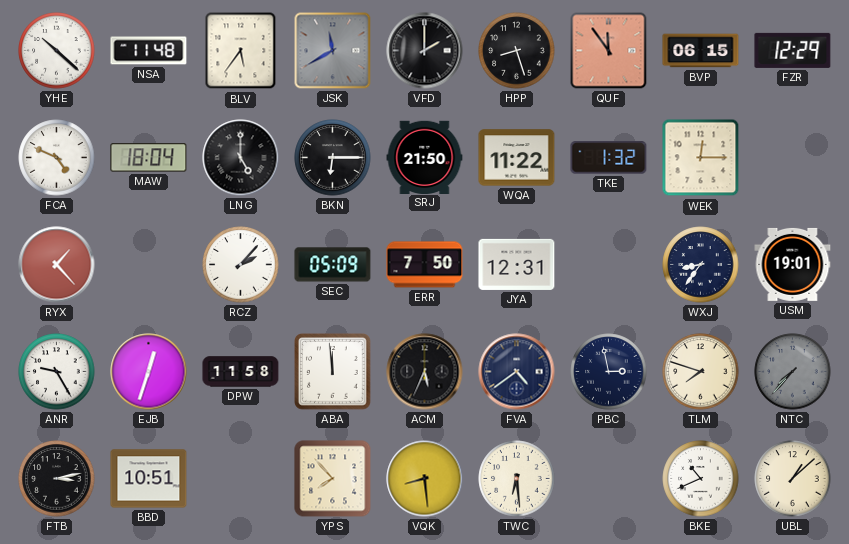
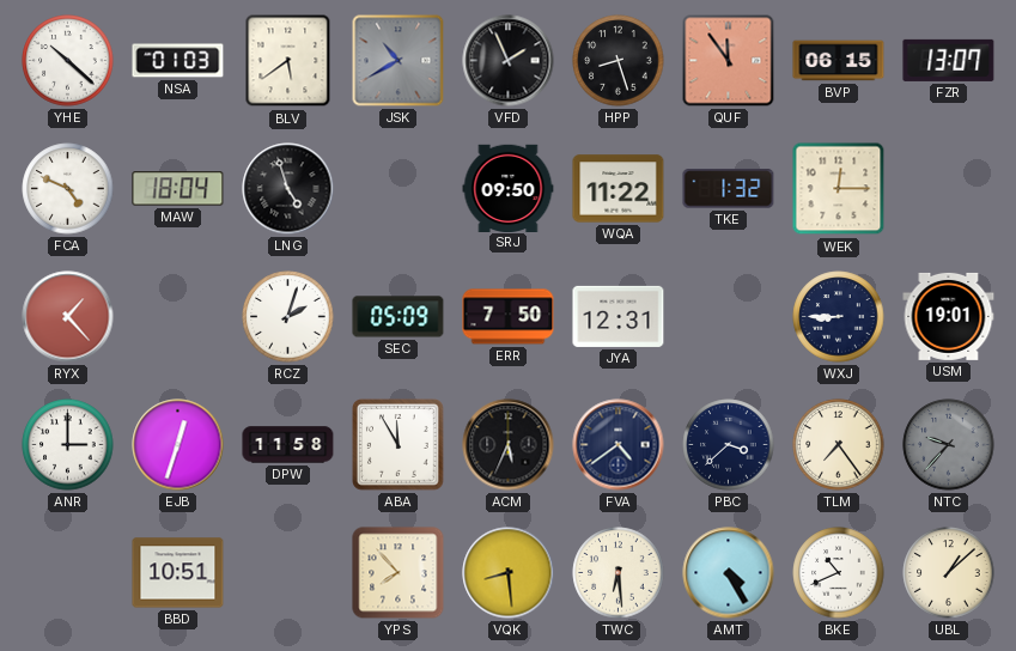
NSA: 11:48 -> 01:03 (178, 61)
BLV: 5:36 -> 5:39 (288, 61)
JSK: 11:40 -> 10:40 (399, 61)
VFD: 2:00 -> 1:56 (509, 61)
FZR: 12:29 -> 13:07 (949, 60)
LNG: 5:00 -> 4:57 (288, 189)
BKN: 6:15 -> none (333, 158)
SRJ: 21:50 -> 09:50 (509, 188)
RCZ: 2:07 -> 2:03 (288, 317)
WXJ: 8:36 -> 8:45 (839, 317)
ANR: 9:25 -> 3:00 (68, 445)
ABA: 11:59 -> 11:55 (399, 445)
PBC: 2:58 -> 3:38 (729, 445)
TLM: 7:48 -> 7:24 (839, 445)
NTC: 7:37 -> 9:37 (949, 445)
FTB: 3:13 -> none (57, 479)
AMT: none -> 4:25 (729, 573)
